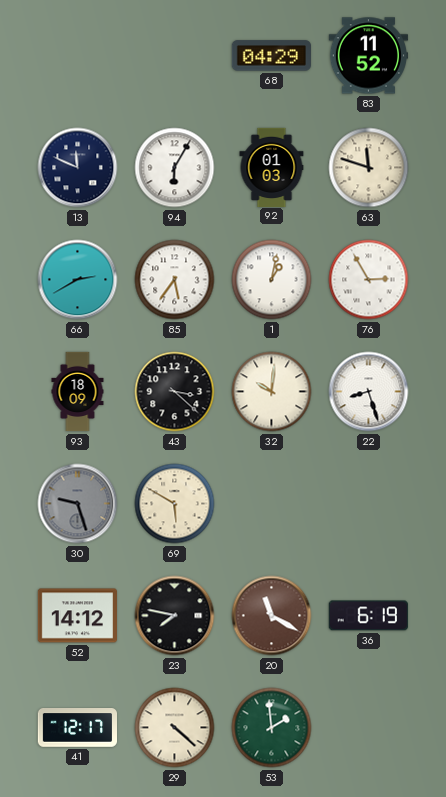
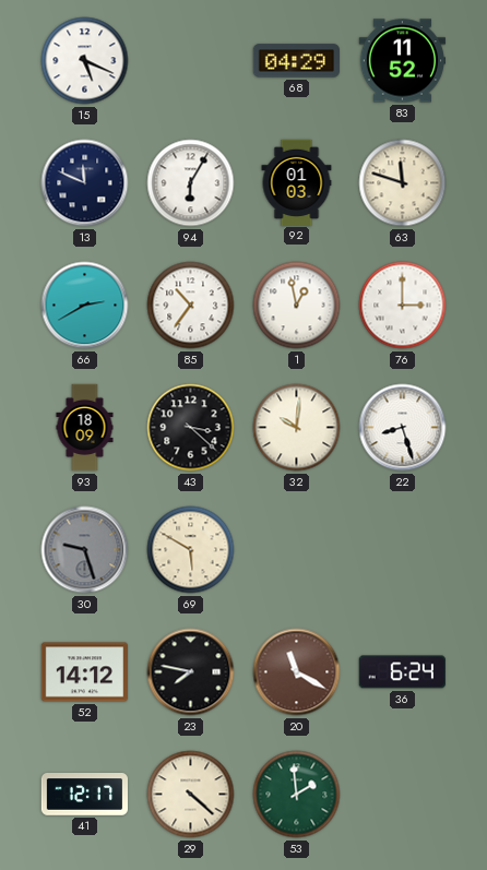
15: none -> 5:19 (85, 61)
85: 5:36 -> 10:36 (191, 306)
1: 1:02 -> 12:58 (297, 306)
76: 2:55 -> 3:00 (403, 306)
36: 6:19 -> 6:24 (402, 672)
